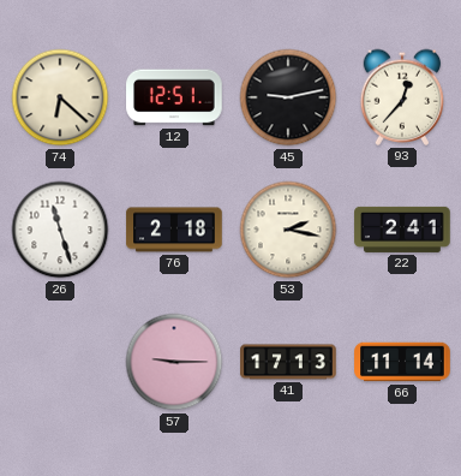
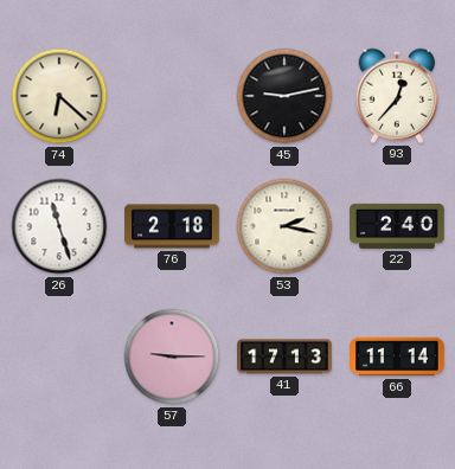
12: 12:51 -> none (174, 97)
22: 2:41 -> 2:40 (397, 226)
